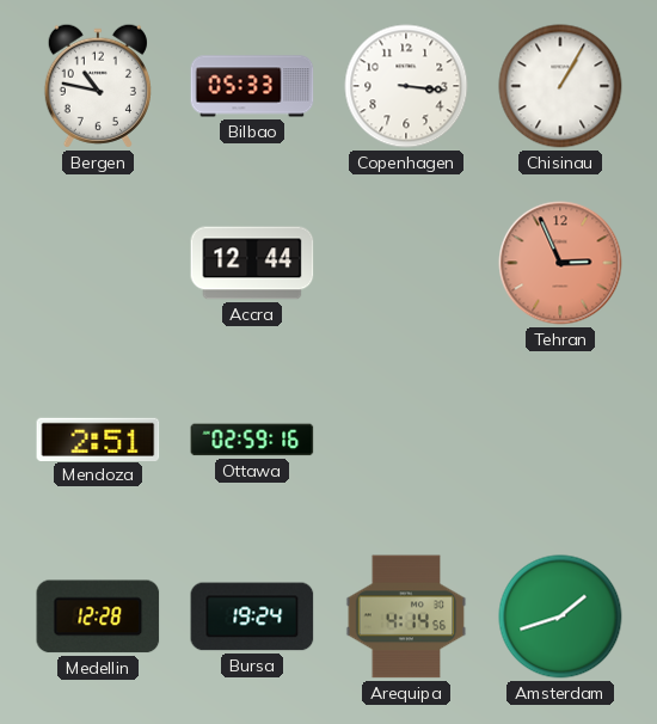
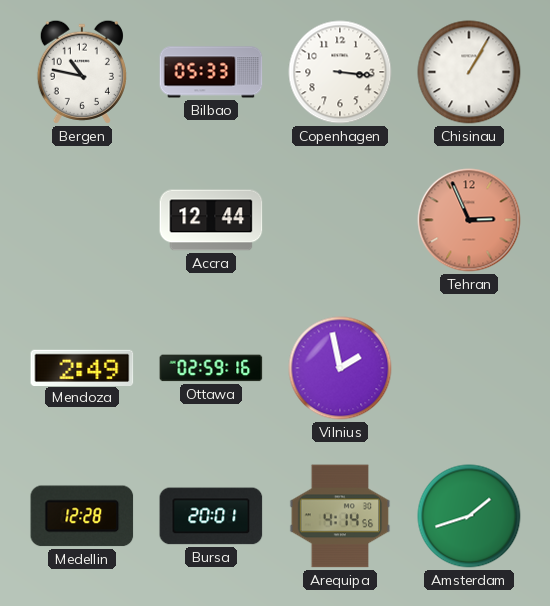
Mendoza: 2:51 -> 2:49 (82, 367)
Vilnius: none -> 1:58 (340, 368)
Bursa: 19:24 -> 20:01 (211, 516)
